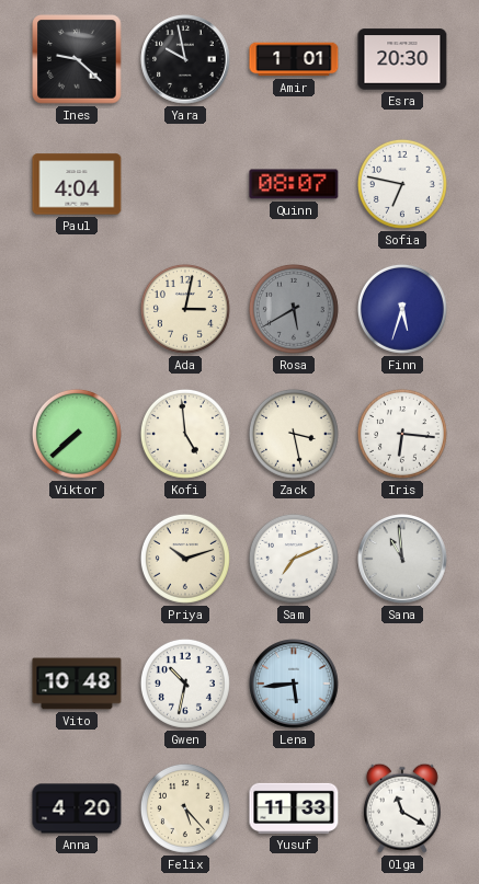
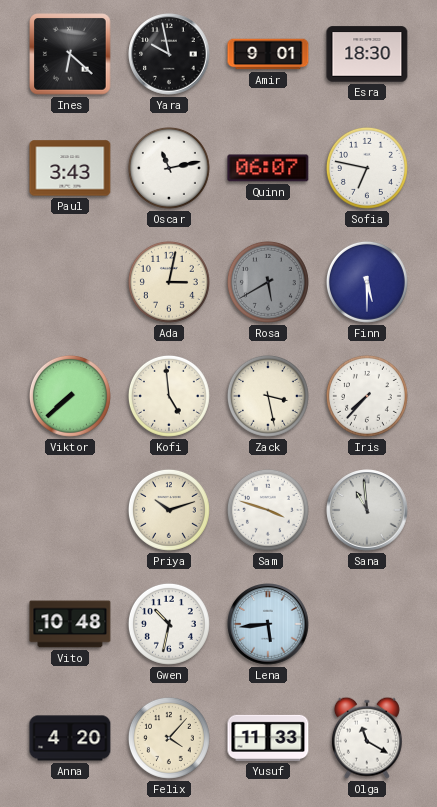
Ines: 9:22 -> 6:22 (70, 54)
Amir: 1:01 -> 9:01 (268, 54)
Esra: 20:30 -> 18:30 (367, 54)
Paul: 4:04 -> 3:43 (70, 168)
Oscar: none -> 11:13 (169, 168)
Quinn: 08:07 -> 06:07 (268, 168)
Finn: 5:33 -> 5:30 (367, 282)
Iris: 6:16 -> 7:37 (367, 396)
Sam: 7:11 -> 3:48 (268, 510)
Felix: 5:23 -> 4:07 (169, 738)
